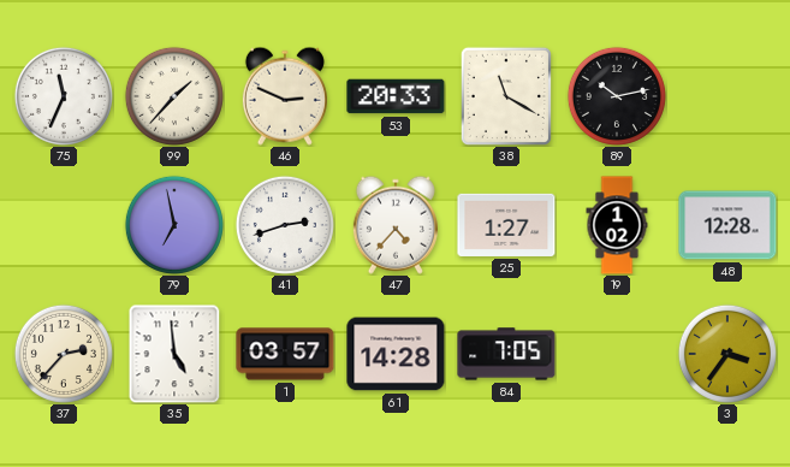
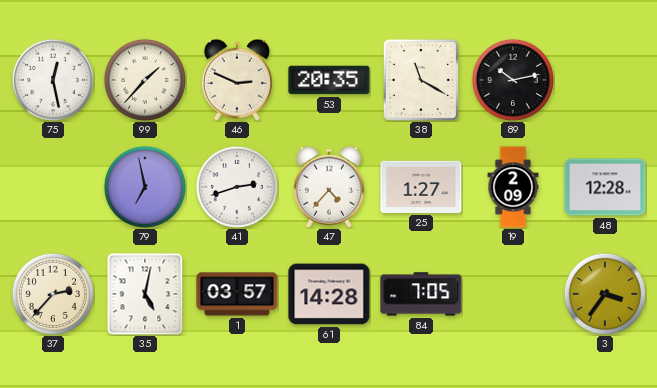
75: 11:34 -> 12:28 (53, 80)
53: 20:33 -> 20:35 (329, 80)
19: 1:02 -> 2:09 (513, 187)
35: 4:59 -> 5:02 (145, 294)
